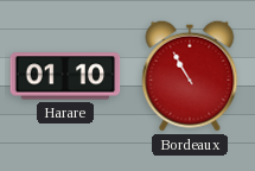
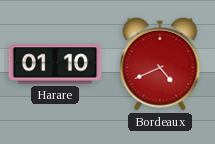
Bordeaux: 10:55 -> 4:41 (160, 64)
